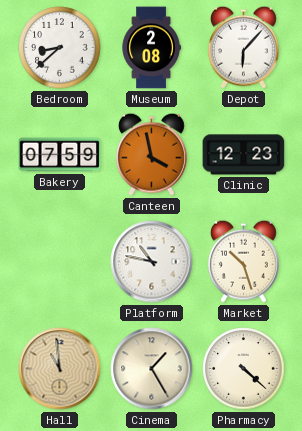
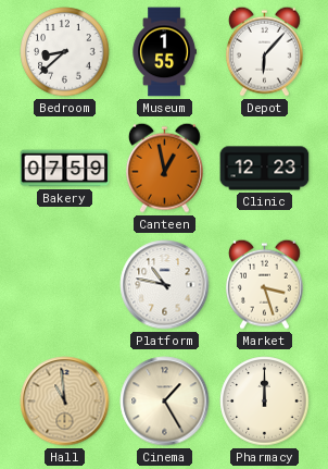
Museum: 2:08 -> 1:55 (164, 52)
Canteen: 3:58 -> 12:58 (164, 168)
Market: 10:27 -> 3:27 (264, 284)
Pharmacy: 4:22 -> 12:00 (265, 402)
